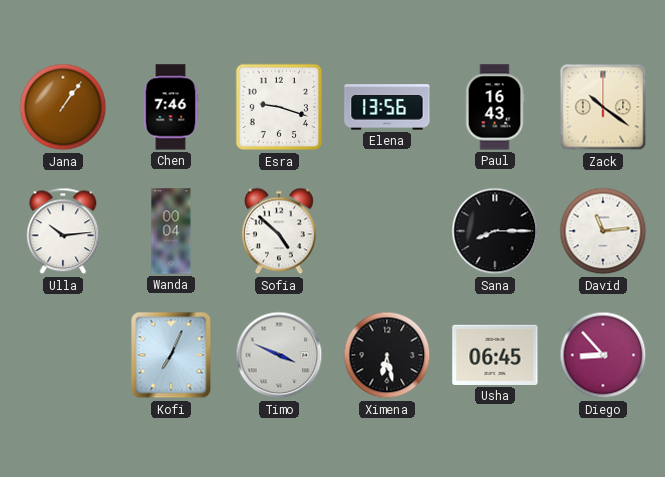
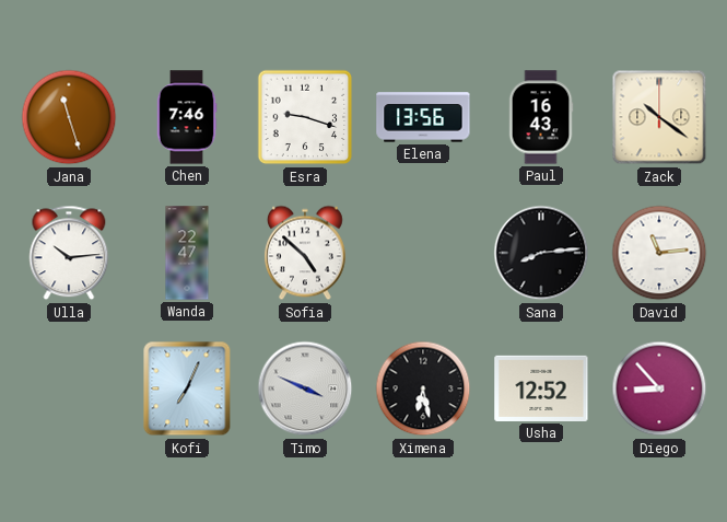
Jana: 1:06 -> 11:27 (69, 117)
Wanda: 00:04 -> 22:47 (187, 253)
Sana: 8:15 -> 8:14 (541, 253)
Usha: 06:45 -> 12:52 (541, 388)
